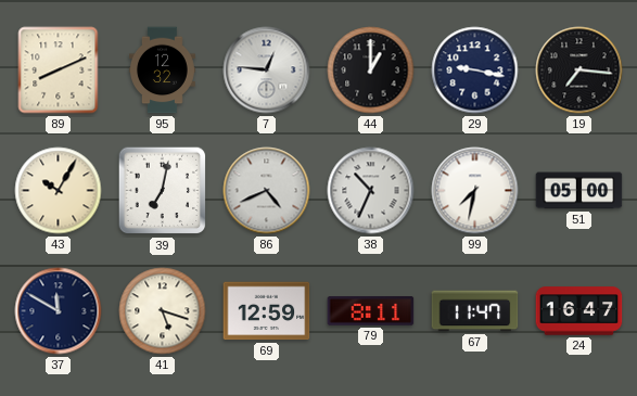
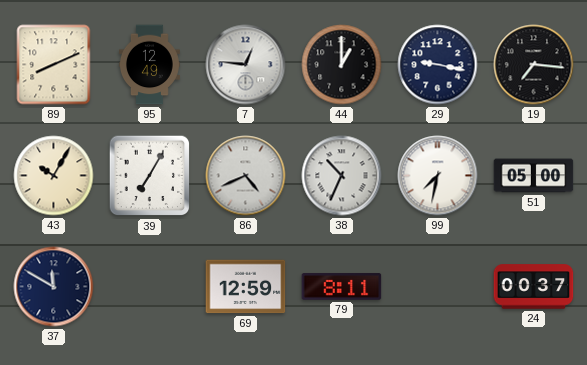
95: 12:32 -> 12:49 (149, 65)
39: 7:02 -> 7:05 (150, 176)
41: 5:18 -> none (163, 311)
67: 11:47 -> none (475, 311)
24: 16:47 -> 00:37 (534, 287)
